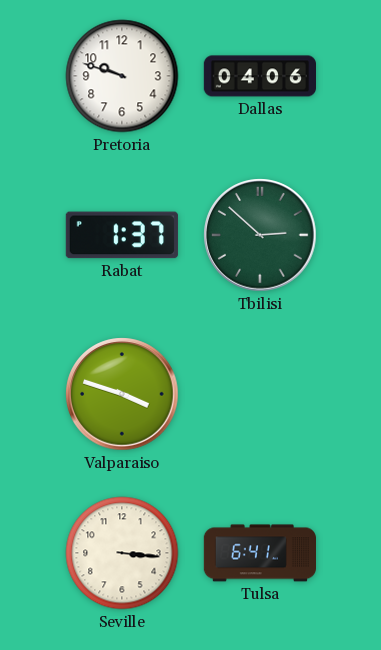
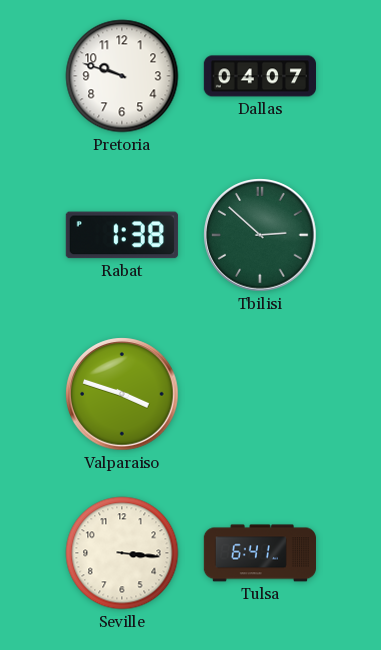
Dallas: 04:06 -> 04:07 (259, 76)
Rabat: 1:37 -> 1:38 (122, 235)
